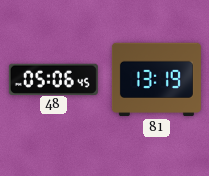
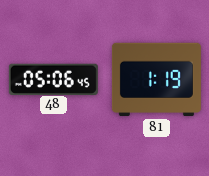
81: 13:19 -> 1:19 (156, 80)
